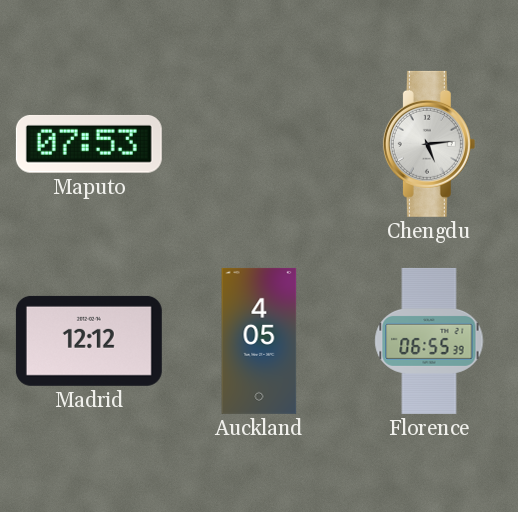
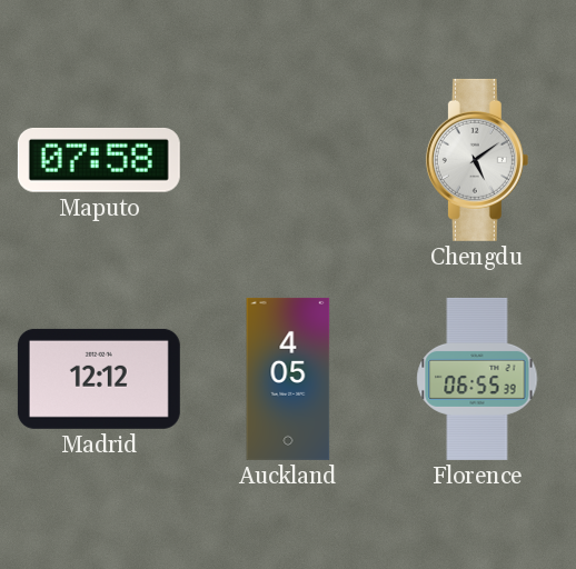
Maputo: 07:53 -> 07:58 (99, 160)
Chengdu: 5:14 -> 5:09 (477, 160)
